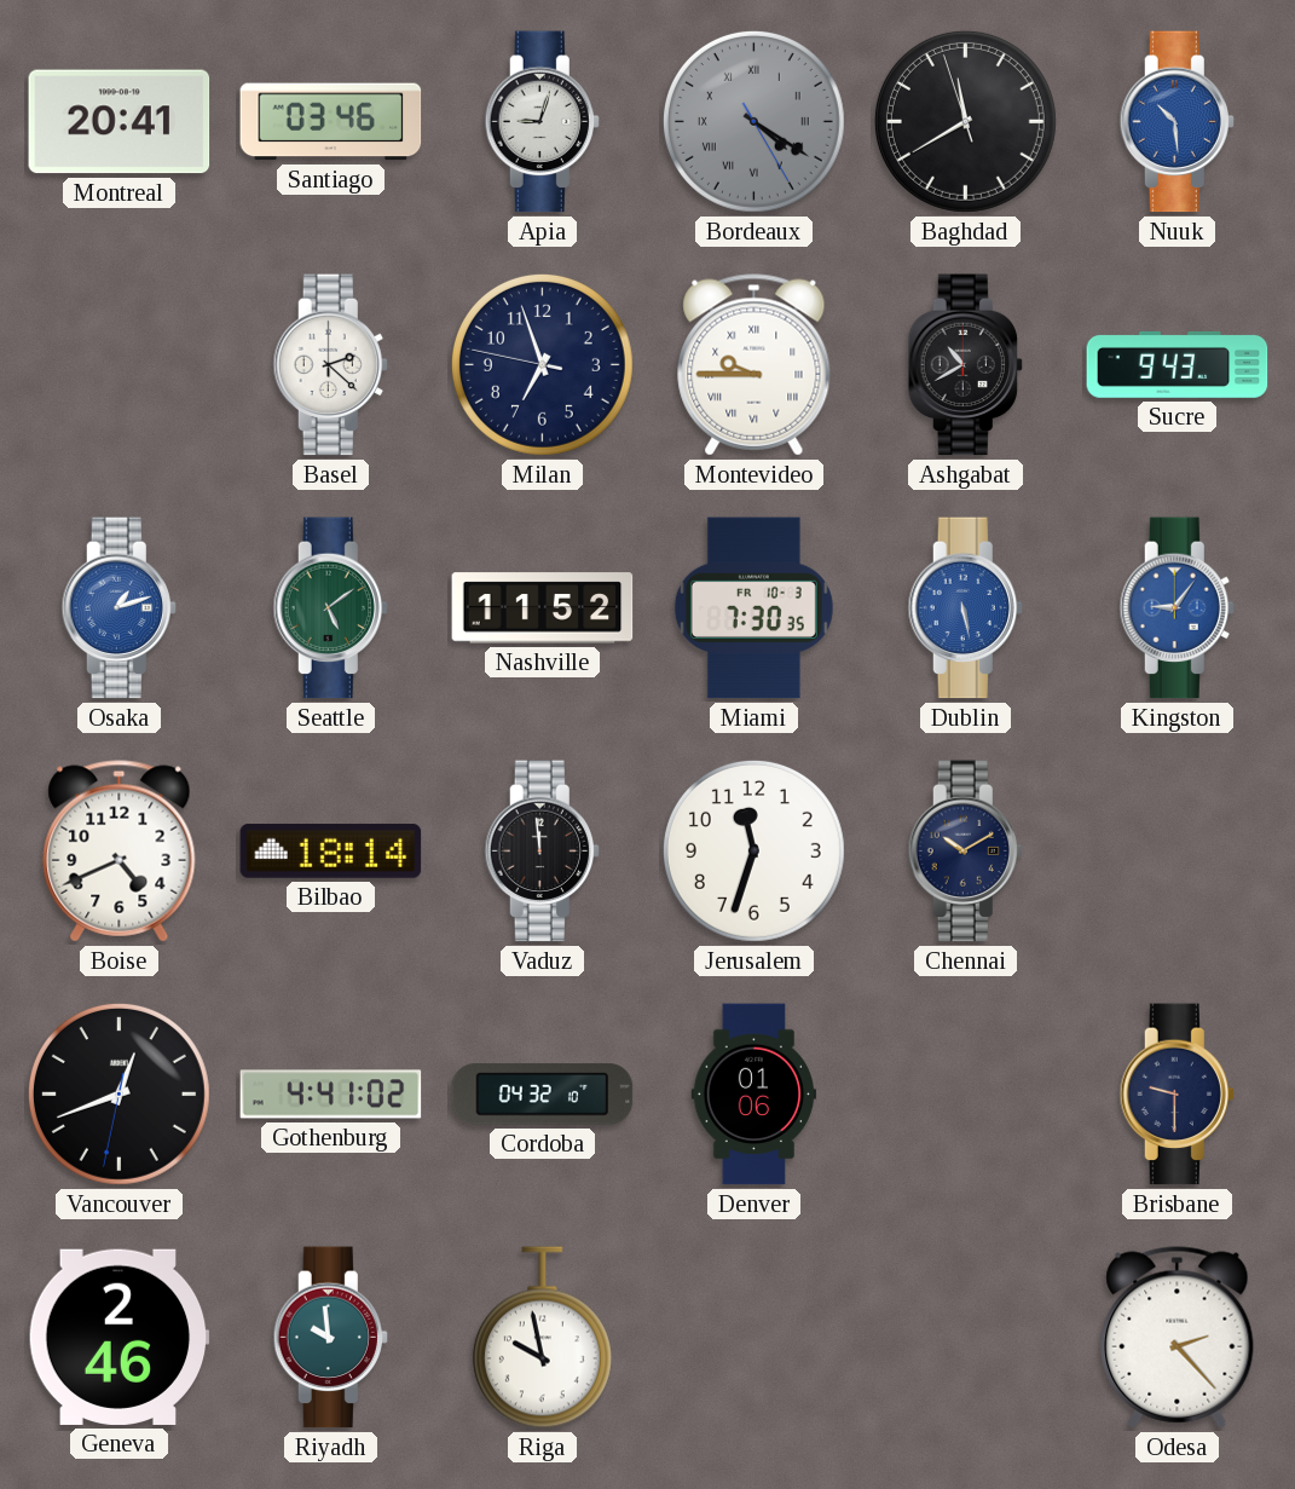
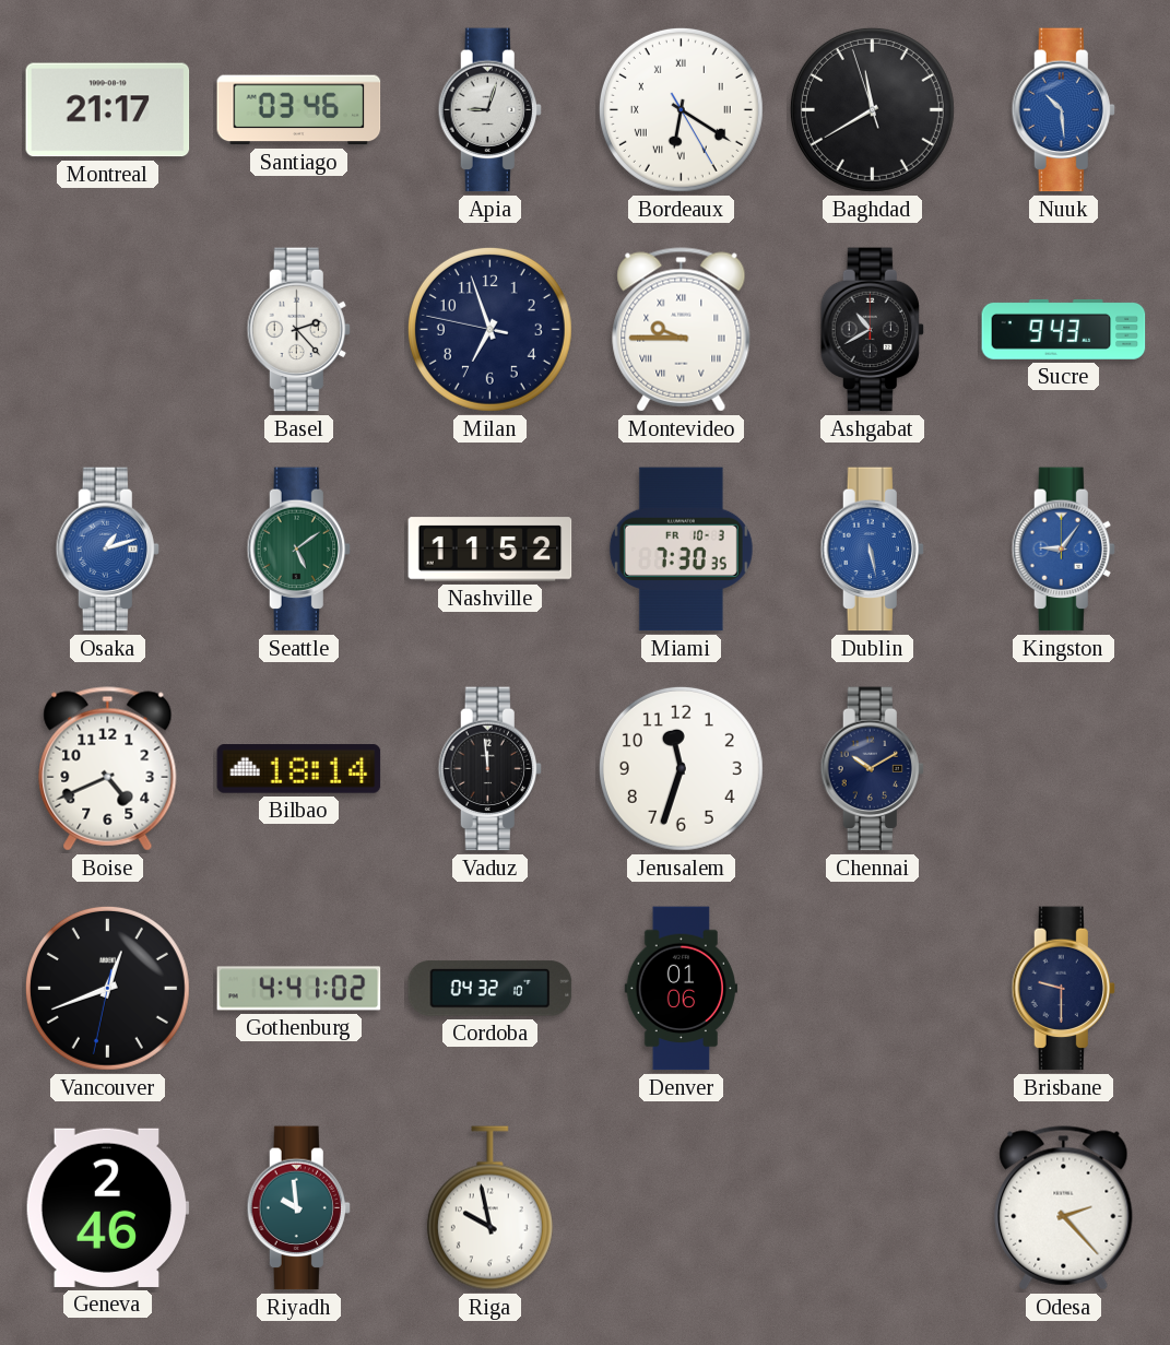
Montreal: 20:41 -> 21:17 (108, 110)
Bordeaux: 4:20 -> 6:20 (681, 109)
Bordeaux dial: grey -> white (681, 109)
Basel: 2:22 -> 2:23 (298, 330)
